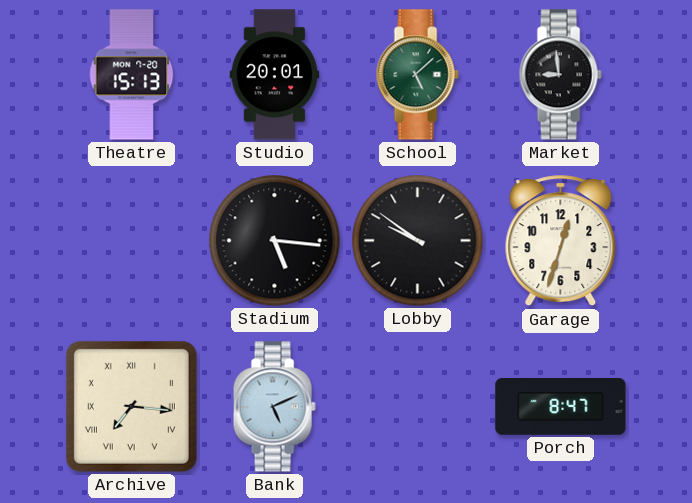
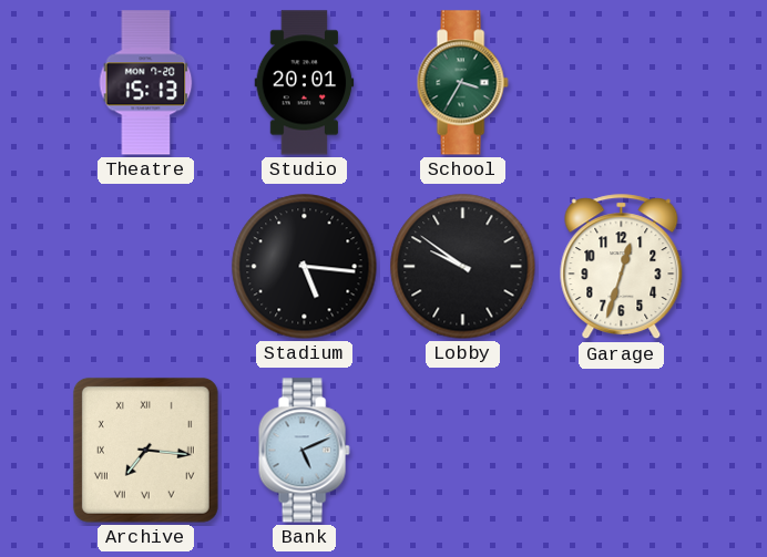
School: 5:08 -> 3:35 (462, 83)
Market: 8:59 -> none (560, 75)
Porch: 8:47 -> none (561, 407)
